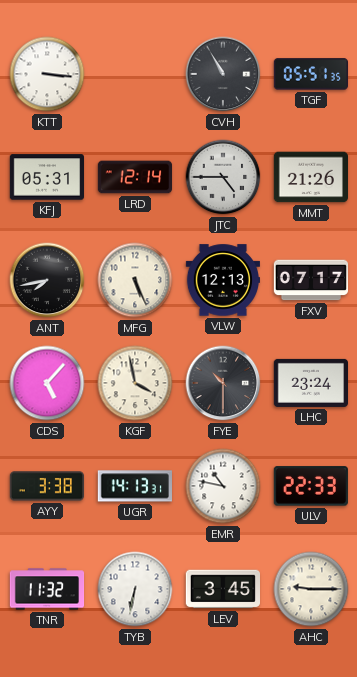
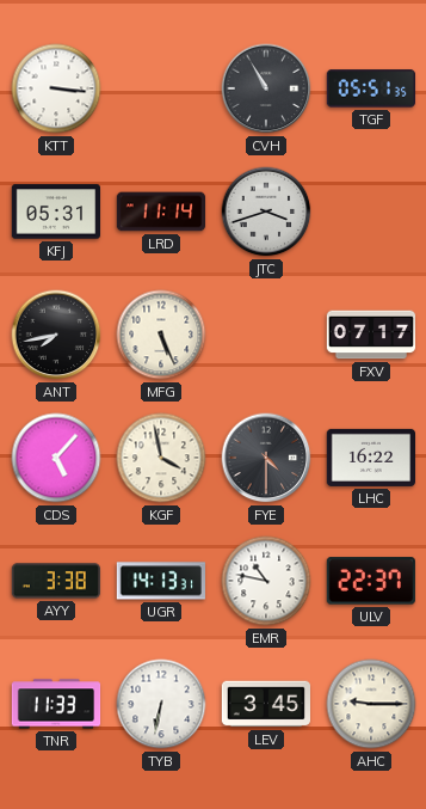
LRD: 12:14 -> 11:14 (161, 212)
JTC: 4:45 -> 3:42 (266, 212)
MMT: 21:26 -> none (310, 177)
VLW: 12:13 -> none (222, 280)
FYE: 10:30 -> 4:30 (266, 458)
LHC: 23:24 -> 16:22 (370, 458)
ULV: 22:33 -> 22:37 (371, 581)
TNR: 11:32 -> 11:33 (56, 704)
